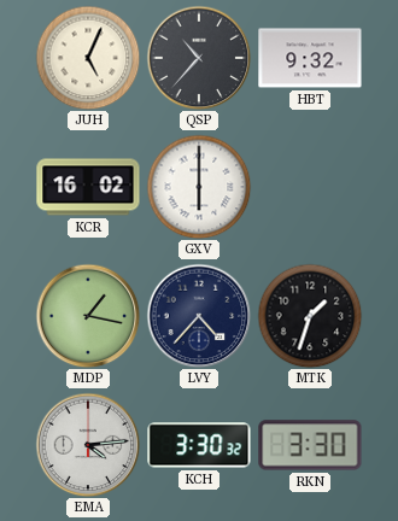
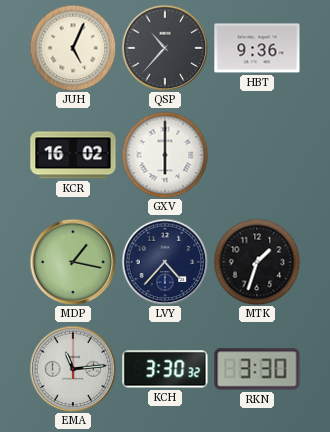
HBT: 9:32 -> 9:36 (257, 48)
EMA: 4:14 -> 11:14 (73, 369)
